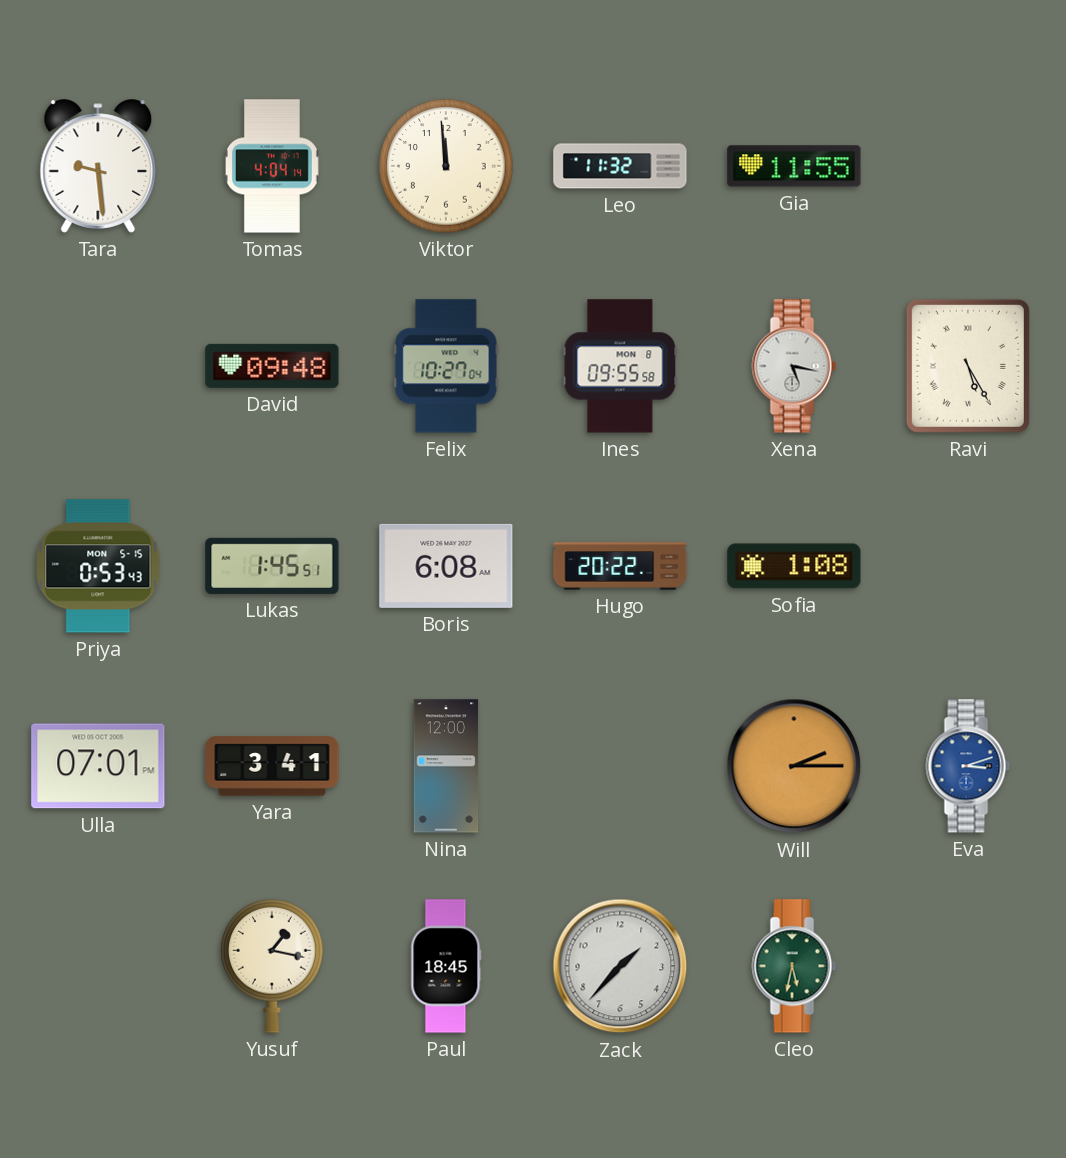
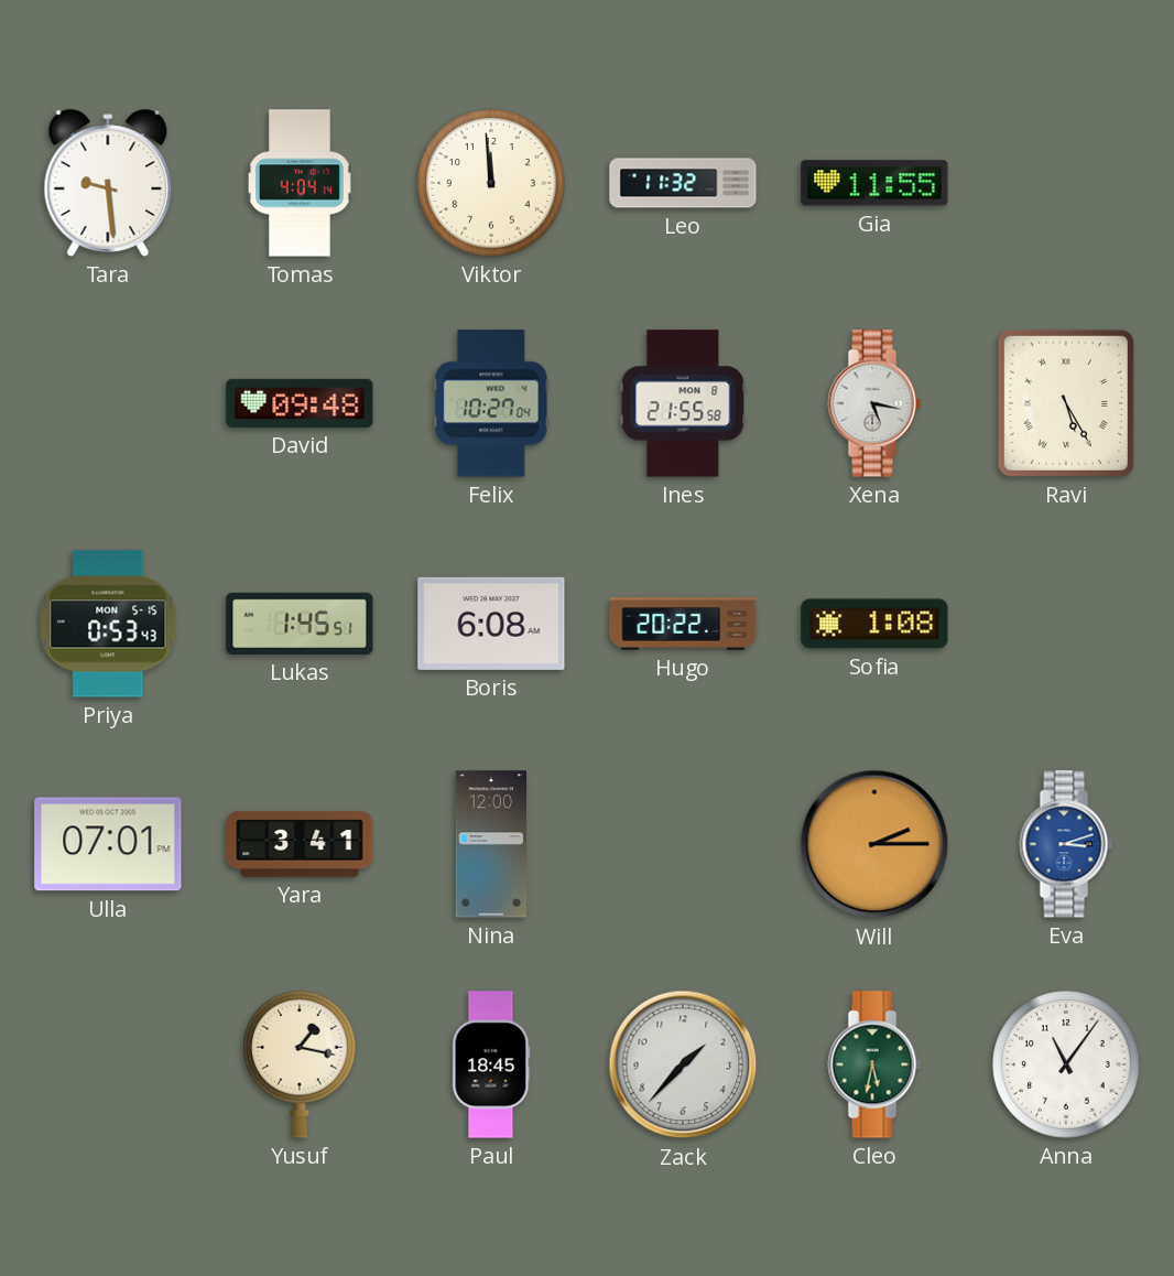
Ines: 09:55 -> 21:55 (683, 403)
Anna: none -> 11:06 (1066, 1064)
